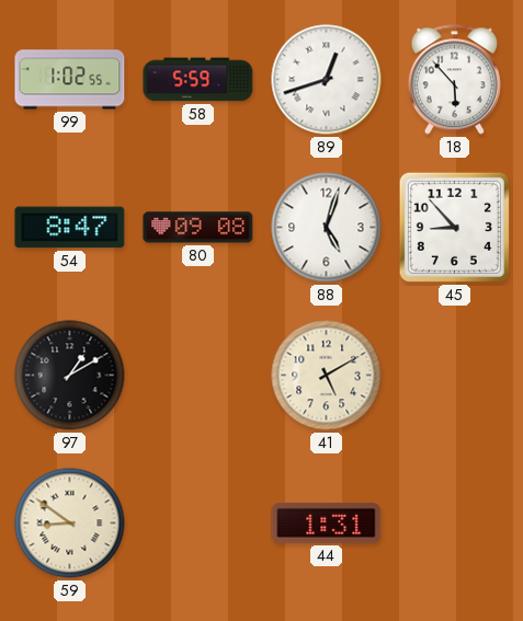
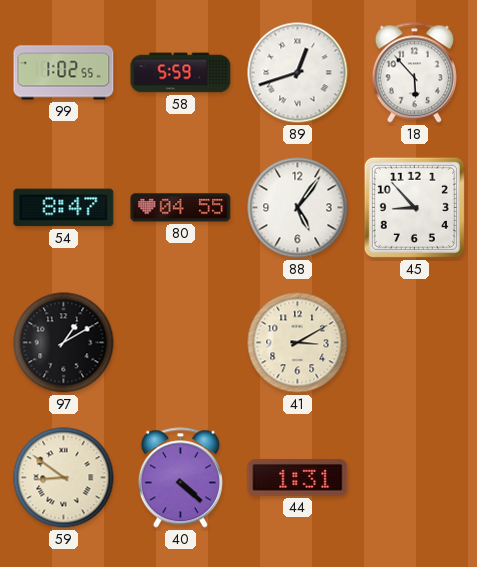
80: 09:08 -> 04:55 (181, 208)
88: 5:03 -> 5:06 (298, 208)
41: 5:10 -> 3:10 (298, 343)
40: none -> 4:22 (180, 478)
